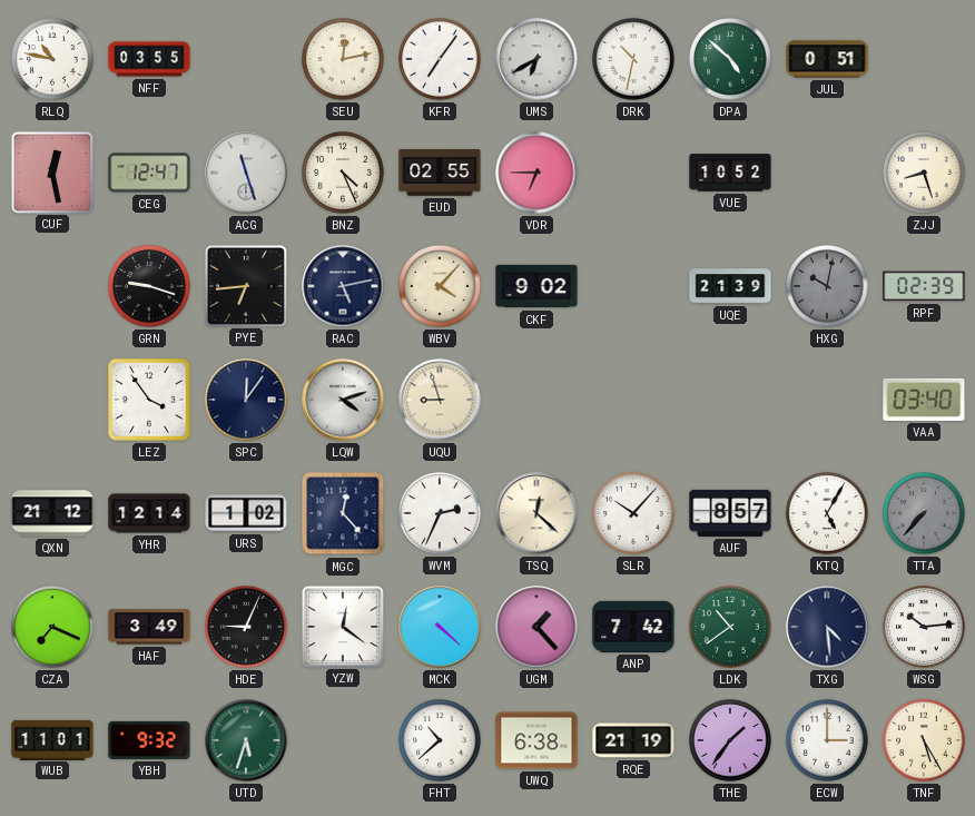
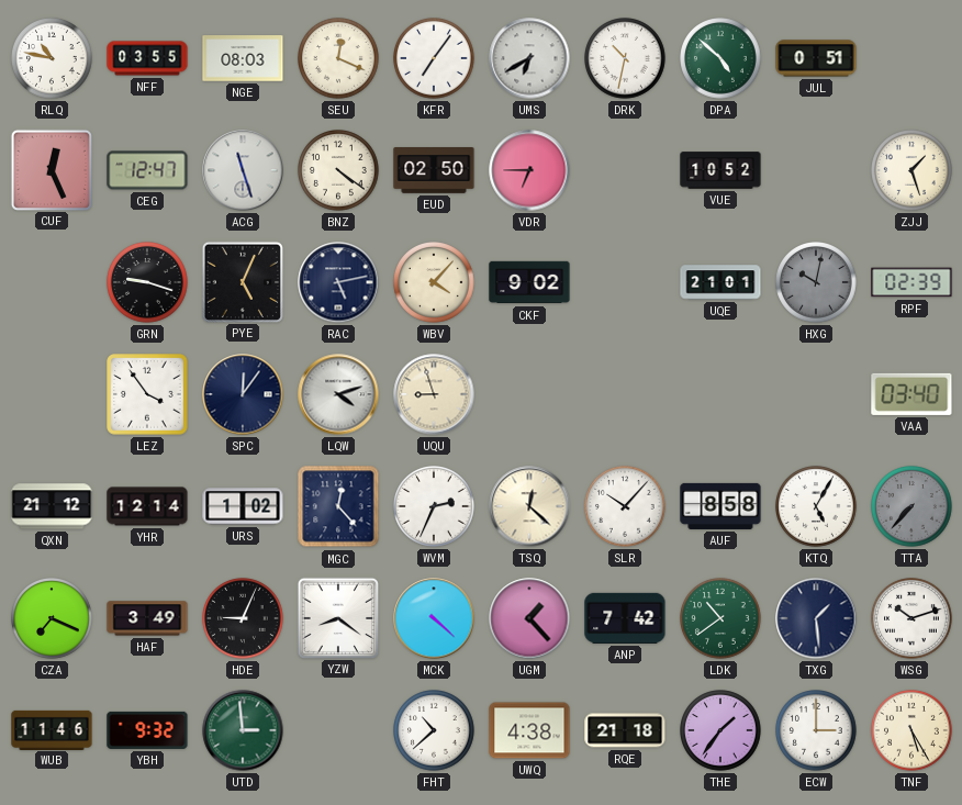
NGE: none -> 08:03 (243, 58)
SEU: 12:13 -> 12:19 (338, 58)
CUF: 12:28 -> 12:26 (51, 169)
BNZ: 4:26 -> 4:21 (338, 170)
EUD: 02:55 -> 02:50 (434, 171)
ZJJ: 8:27 -> 1:27 (911, 170)
PYE: 6:44 -> 5:04 (242, 281)
UQE: 21:39 -> 21:01 (720, 282)
AUF: 8:57 -> 8:58 (720, 506)
YZW: 12:21 -> 8:21 (337, 617)
TXG: 4:29 -> 1:29 (816, 618)
WSG: 10:14 -> 10:12 (911, 618)
WUB: 11:01 -> 11:46 (52, 729)
UTD: 5:33 -> 2:59 (243, 730)
UWQ: 6:38 -> 4:38 (529, 730)
RQE: 21:19 -> 21:18 (625, 730)
